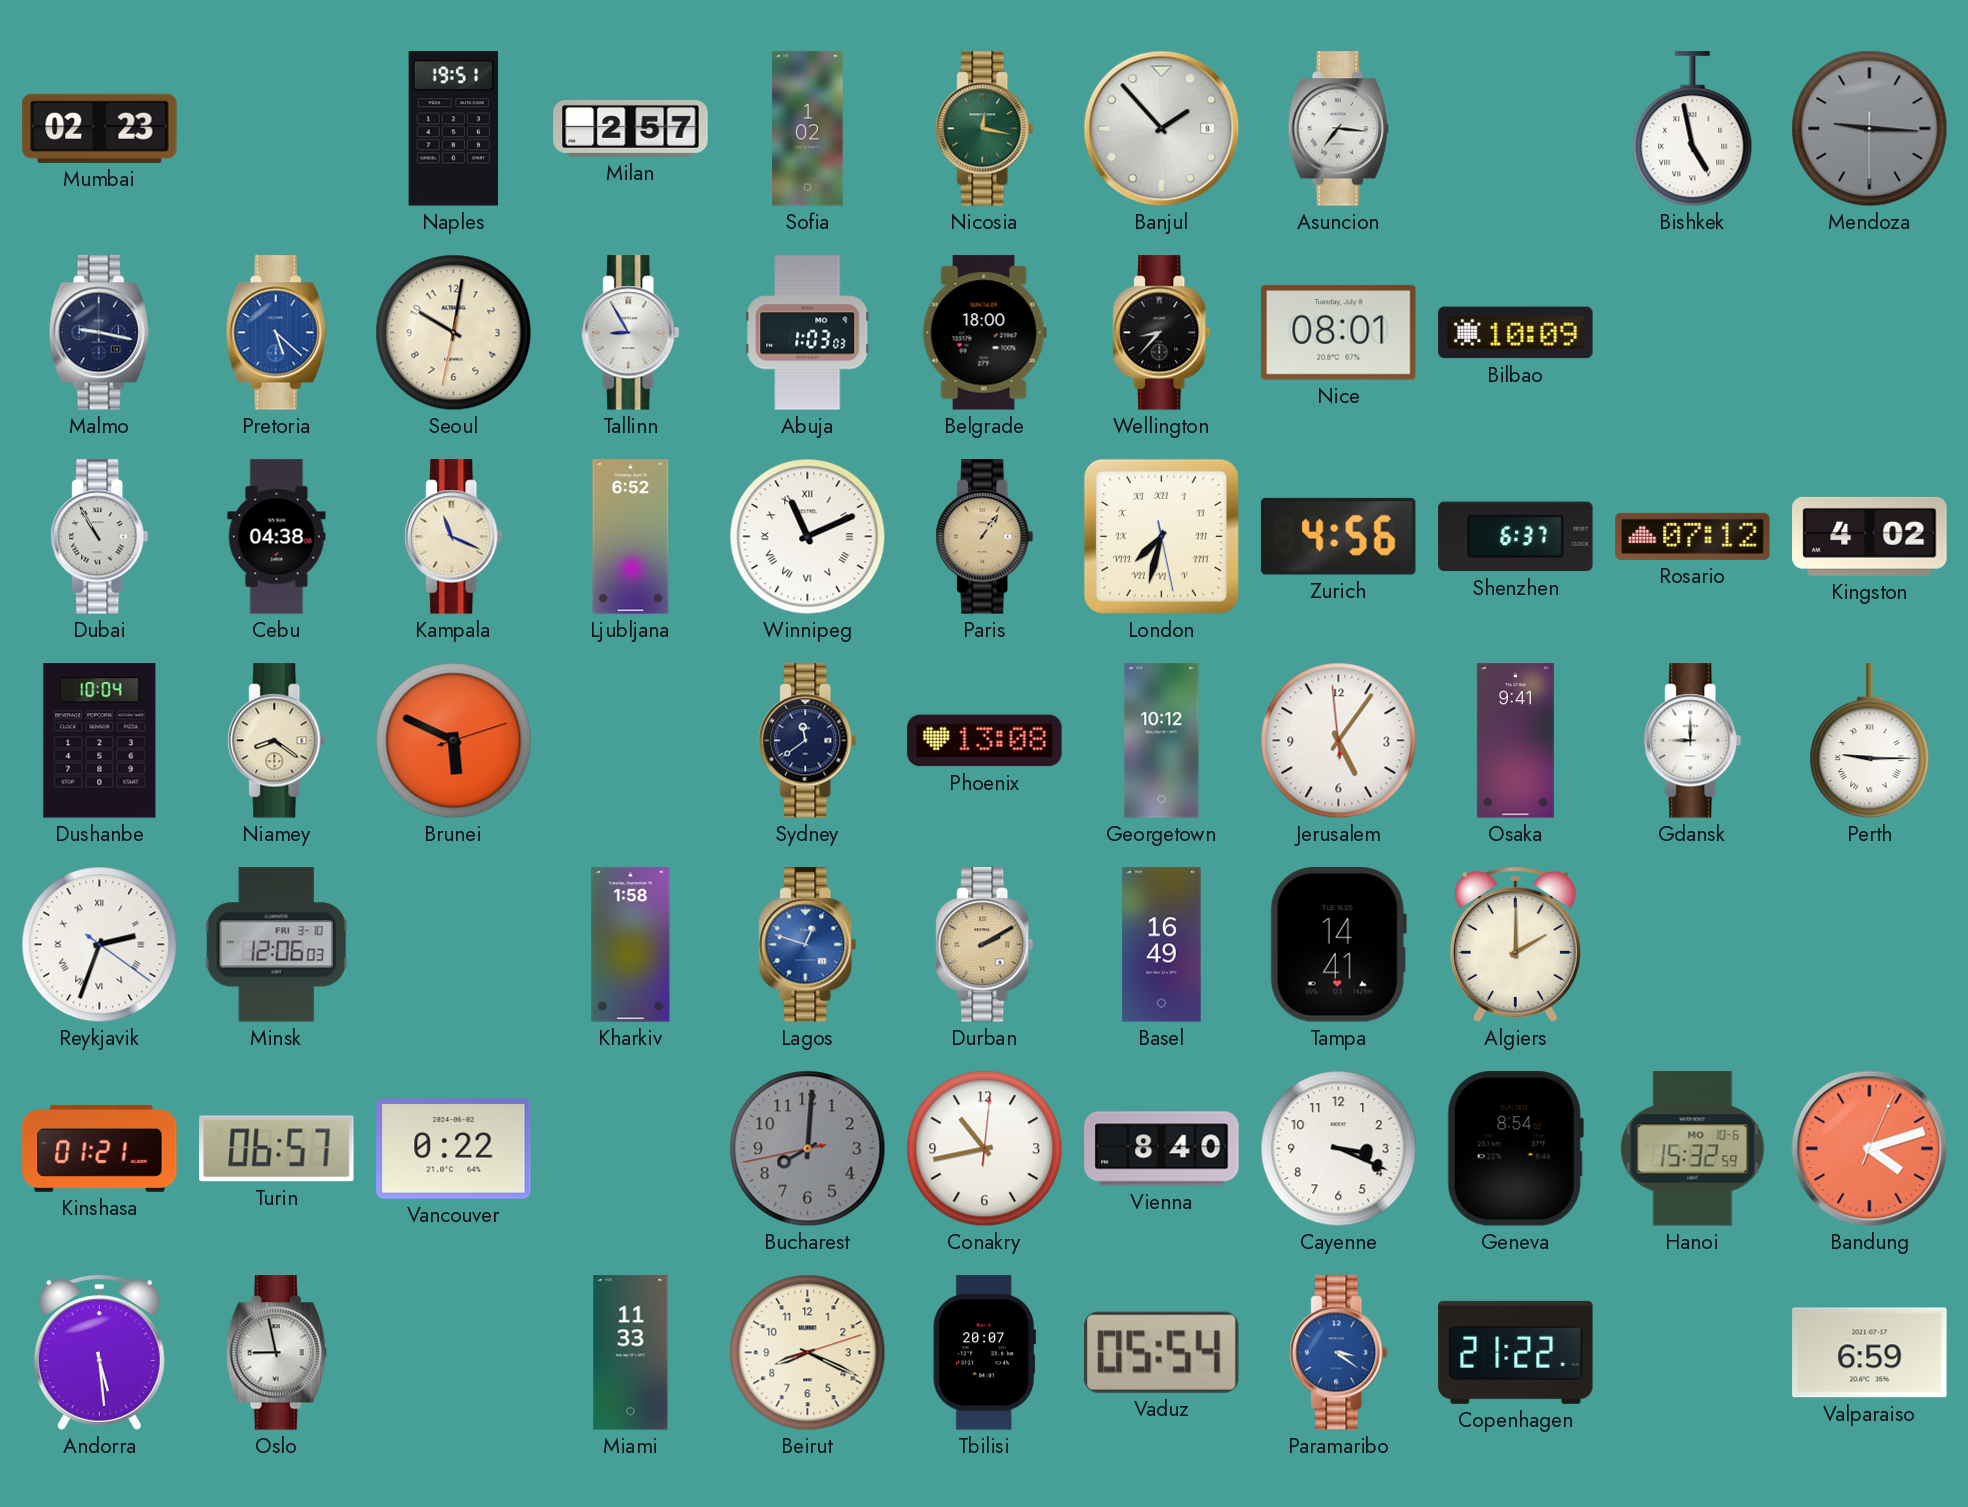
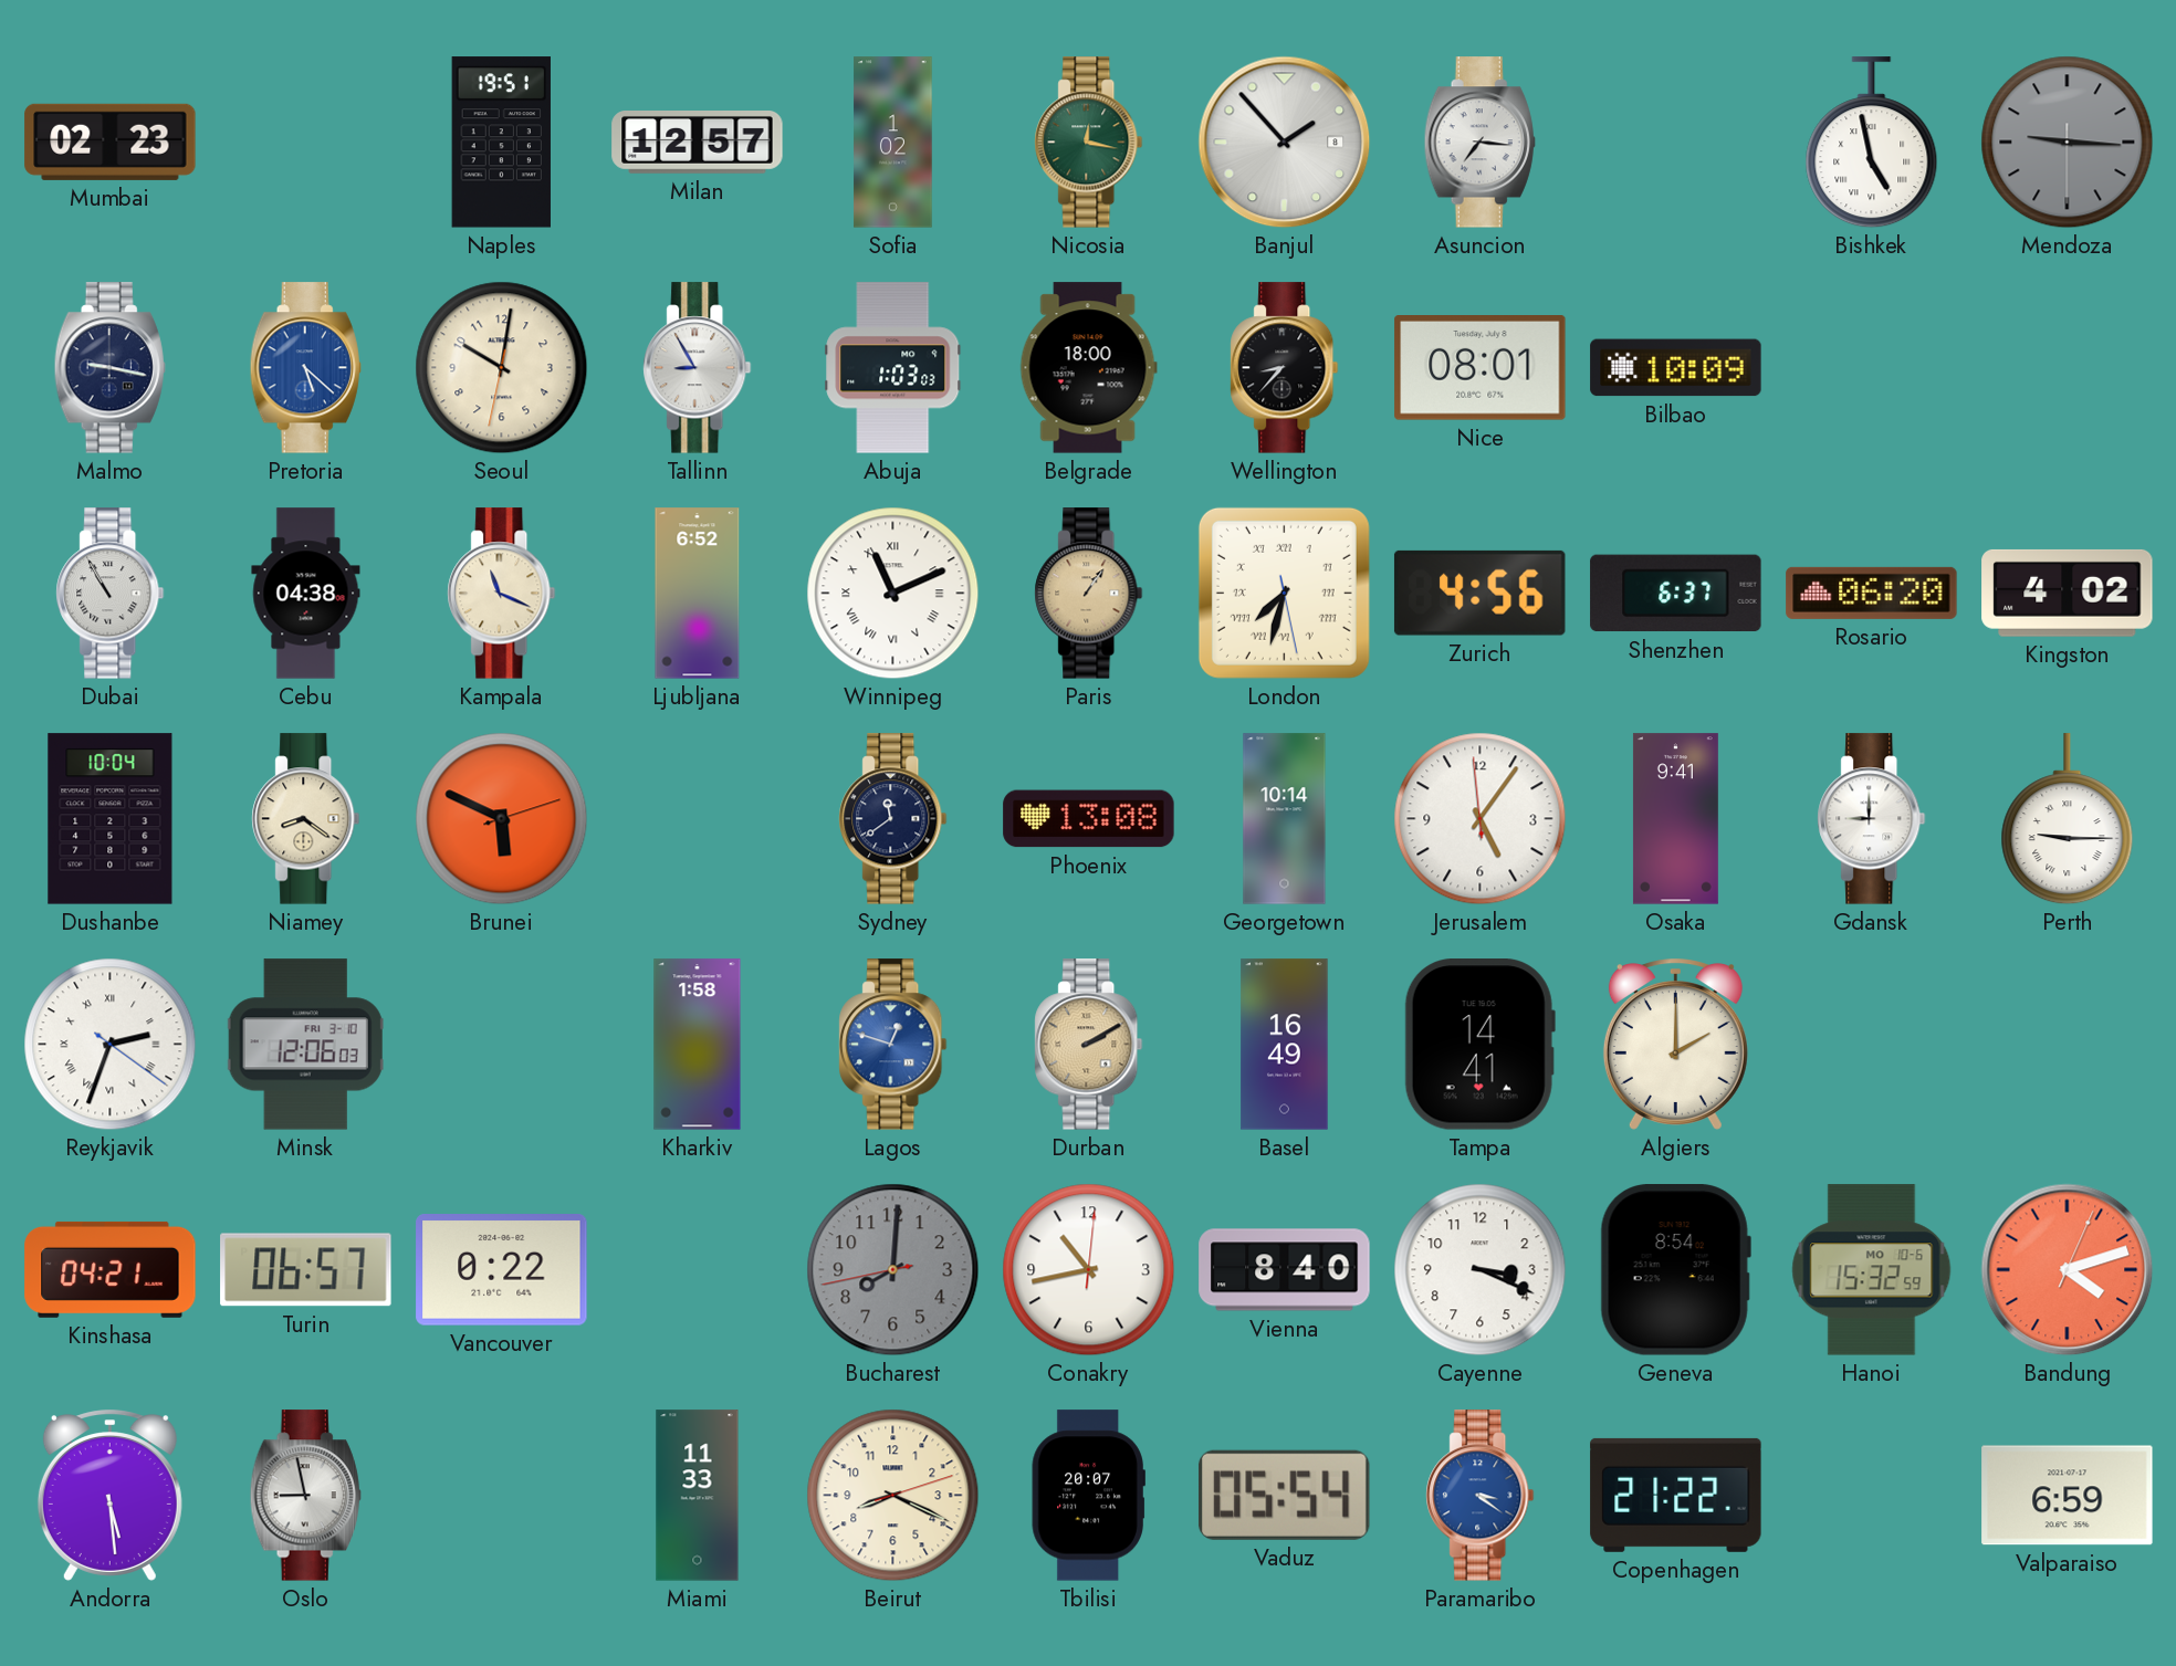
Milan: 2:57 -> 12:57 (698, 143)
Rosario: 07:12 -> 06:20 (1872, 593)
Georgetown: 10:12 -> 10:14 (1285, 819)
Kinshasa: 01:21 -> 04:21 (111, 1269)
